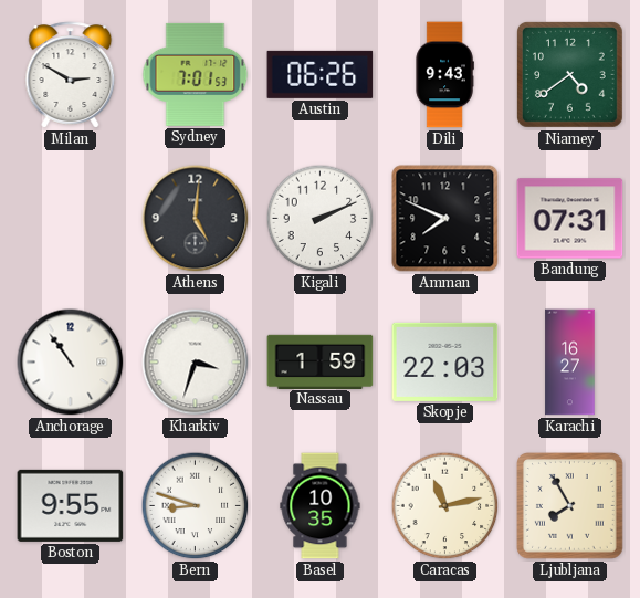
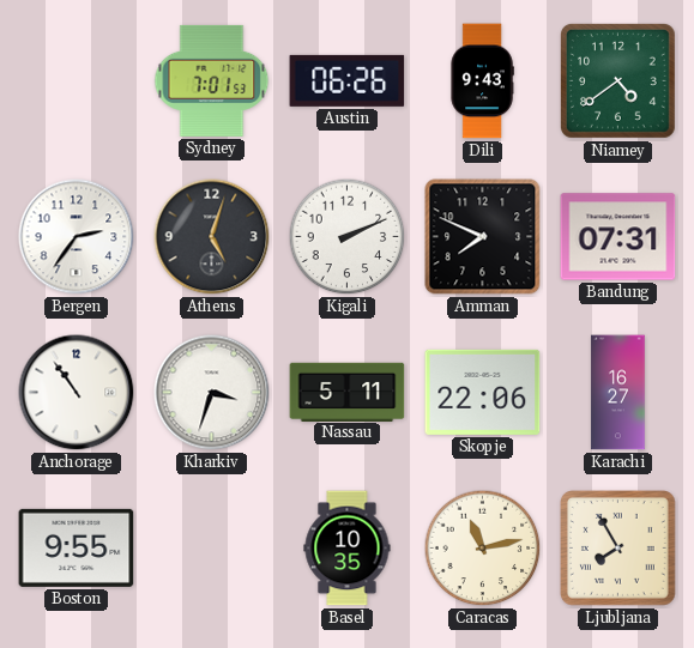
Milan: 2:50 -> none (71, 75)
Bergen: none -> 2:36 (77, 237)
Athens: 5:01 -> 5:03 (212, 237)
Nassau: 1:59 -> 5:11 (348, 392)
Skopje: 22:03 -> 22:06 (483, 392)
Bern: 8:48 -> none (196, 506)
